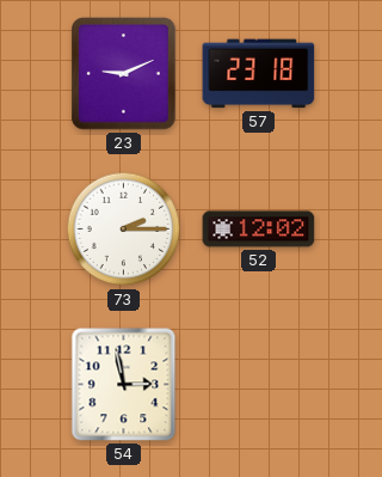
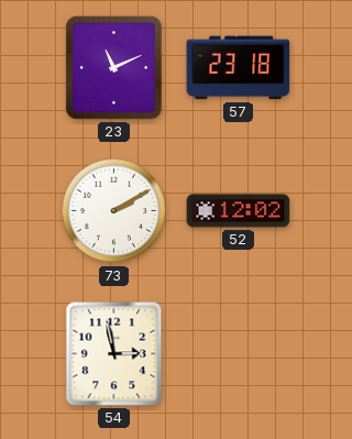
23: 9:11 -> 11:11 (114, 68)
73: 2:15 -> 2:10 (114, 211)
